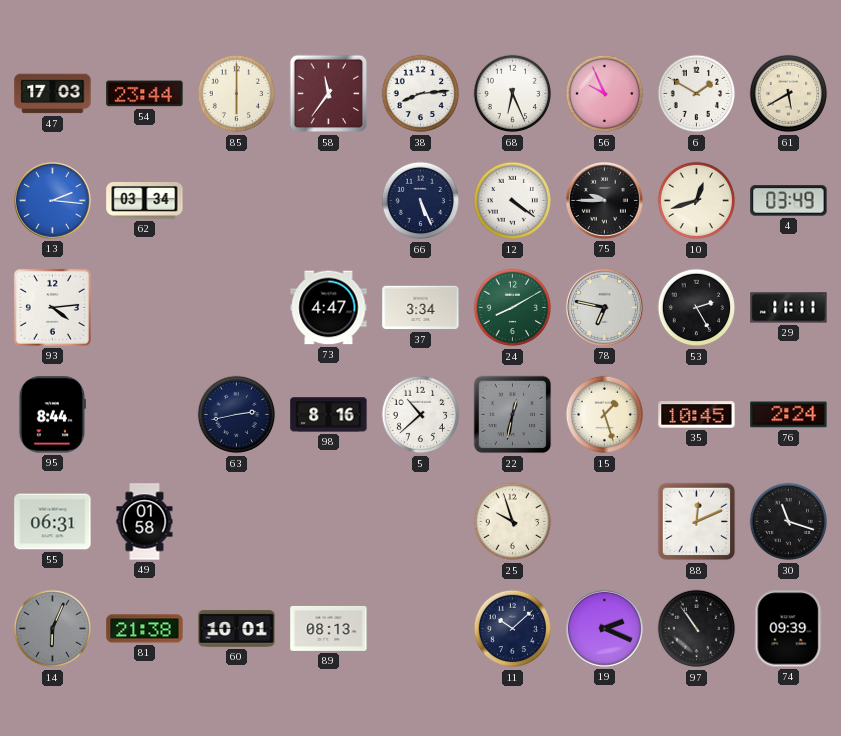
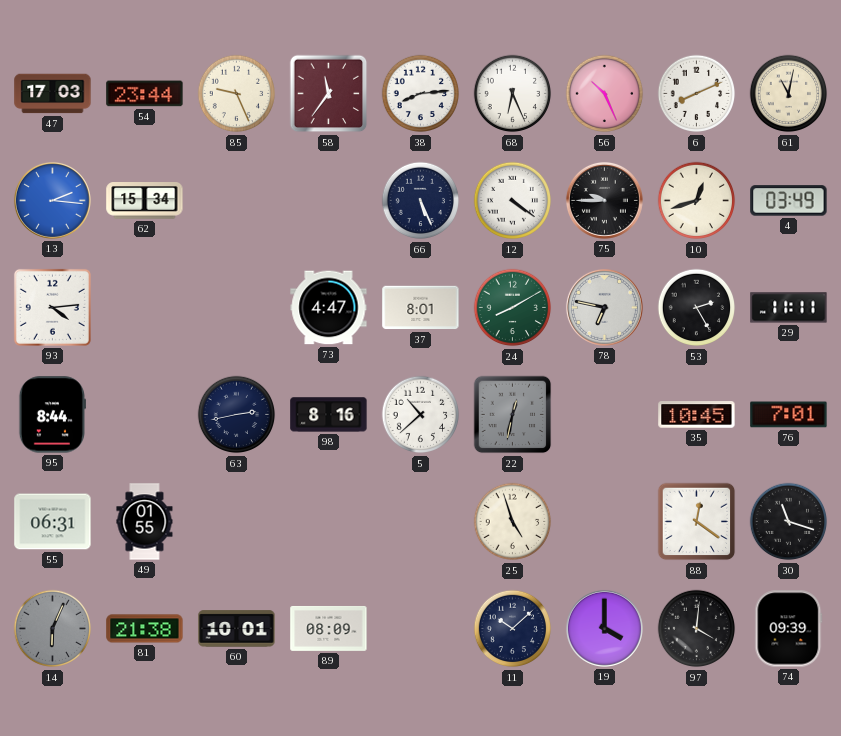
85: 6:00 -> 9:26 (237, 94)
56: 9:56 -> 10:26 (605, 94)
6: 1:50 -> 8:11 (697, 94)
61: 5:40 -> 11:02 (789, 94)
62: 03:34 -> 15:34 (145, 201)
37: 3:34 -> 8:01 (421, 308)
15: 1:27 -> none (605, 415)
76: 2:24 -> 7:01 (789, 415)
49: 01:58 -> 01:55 (145, 522)
25: 9:57 -> 4:57 (513, 522)
88: 12:11 -> 12:21 (697, 522)
89: 08:13 -> 08:09 (329, 628)
19: 2:19 -> 4:00 (604, 628)
97: 10:54 -> 4:01 (697, 629)
